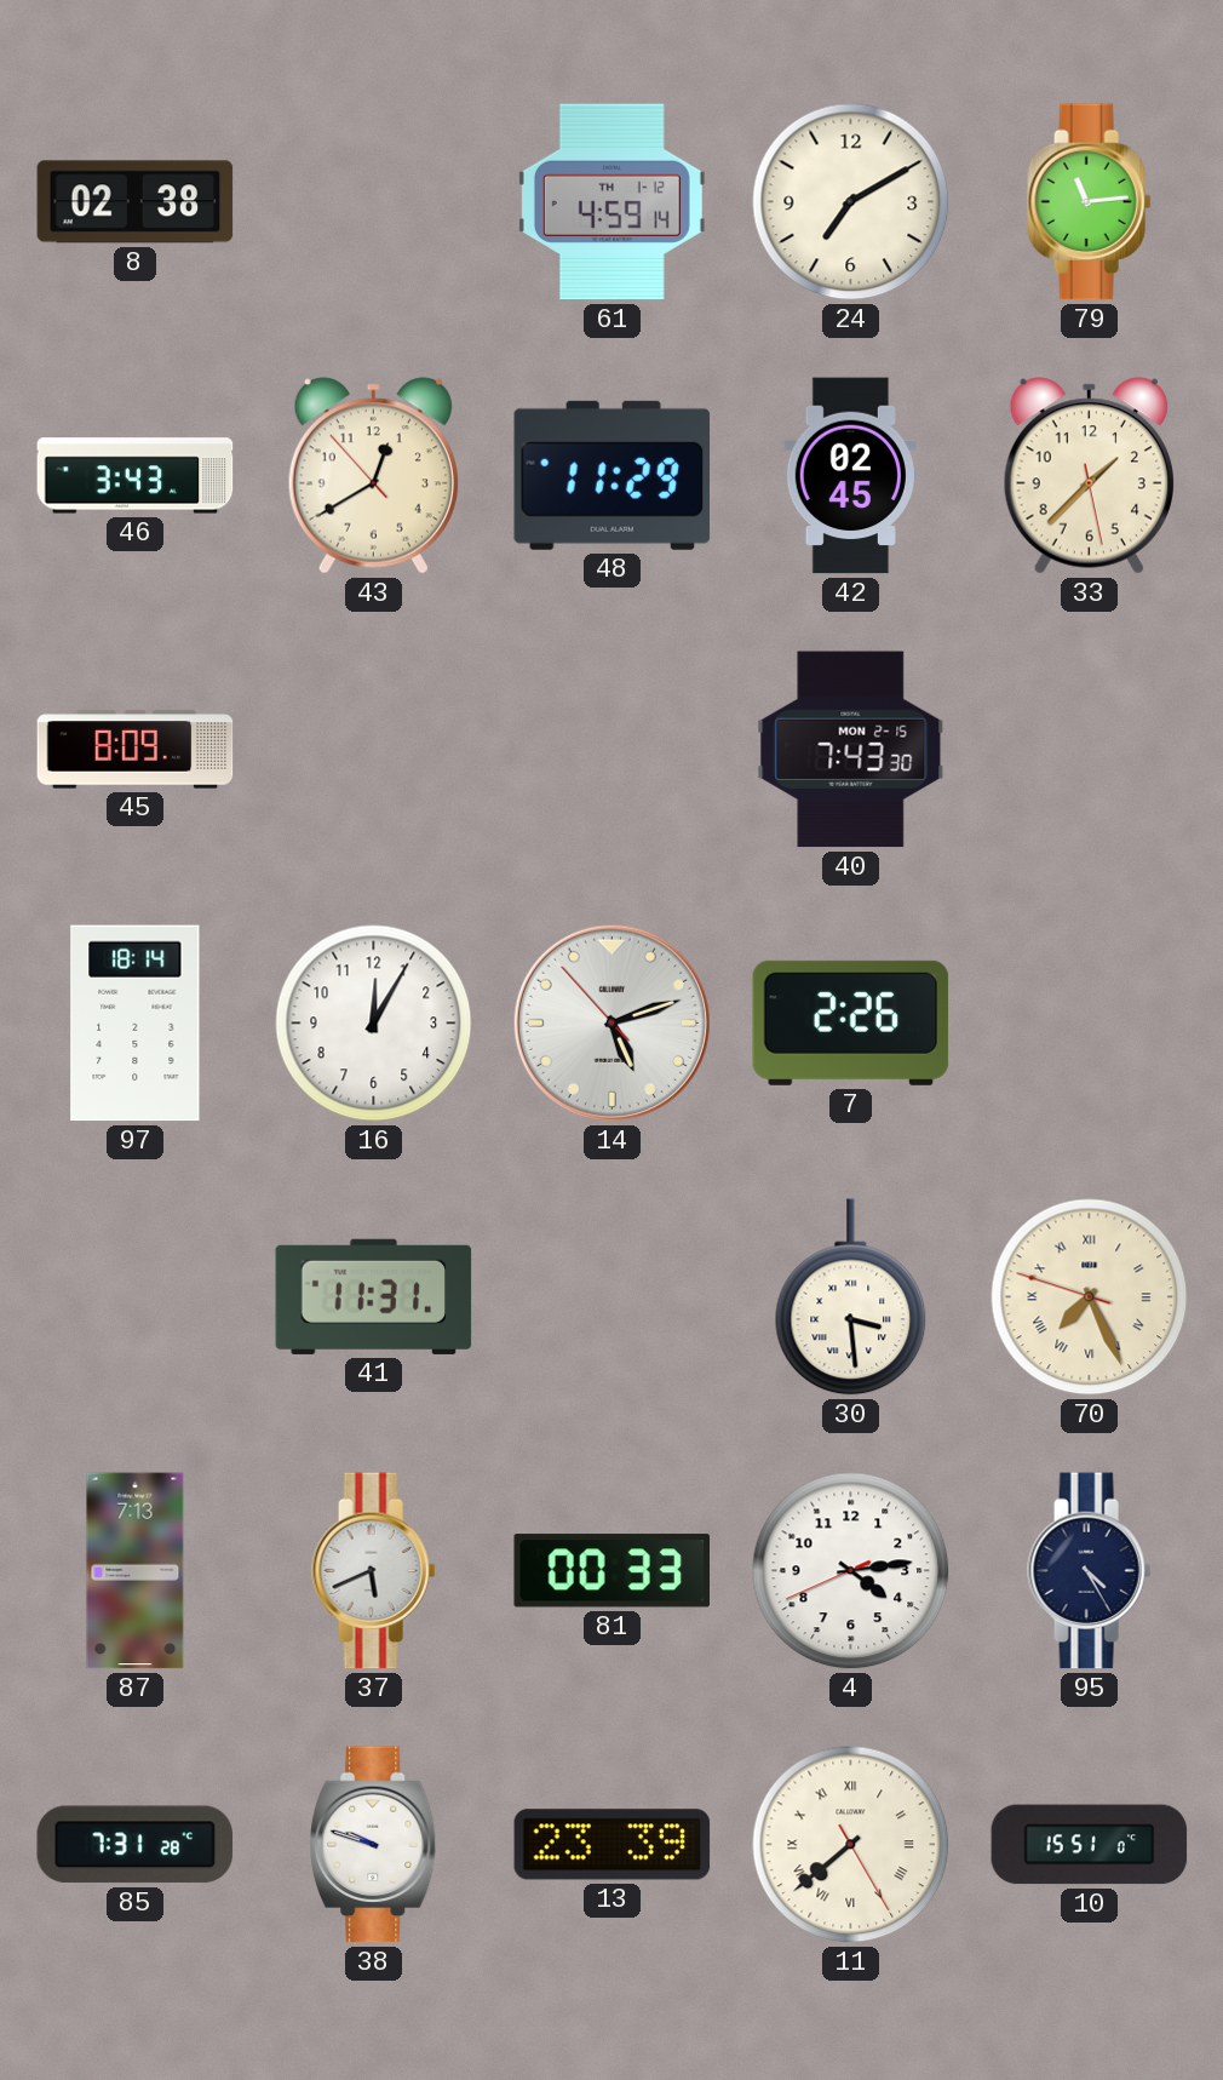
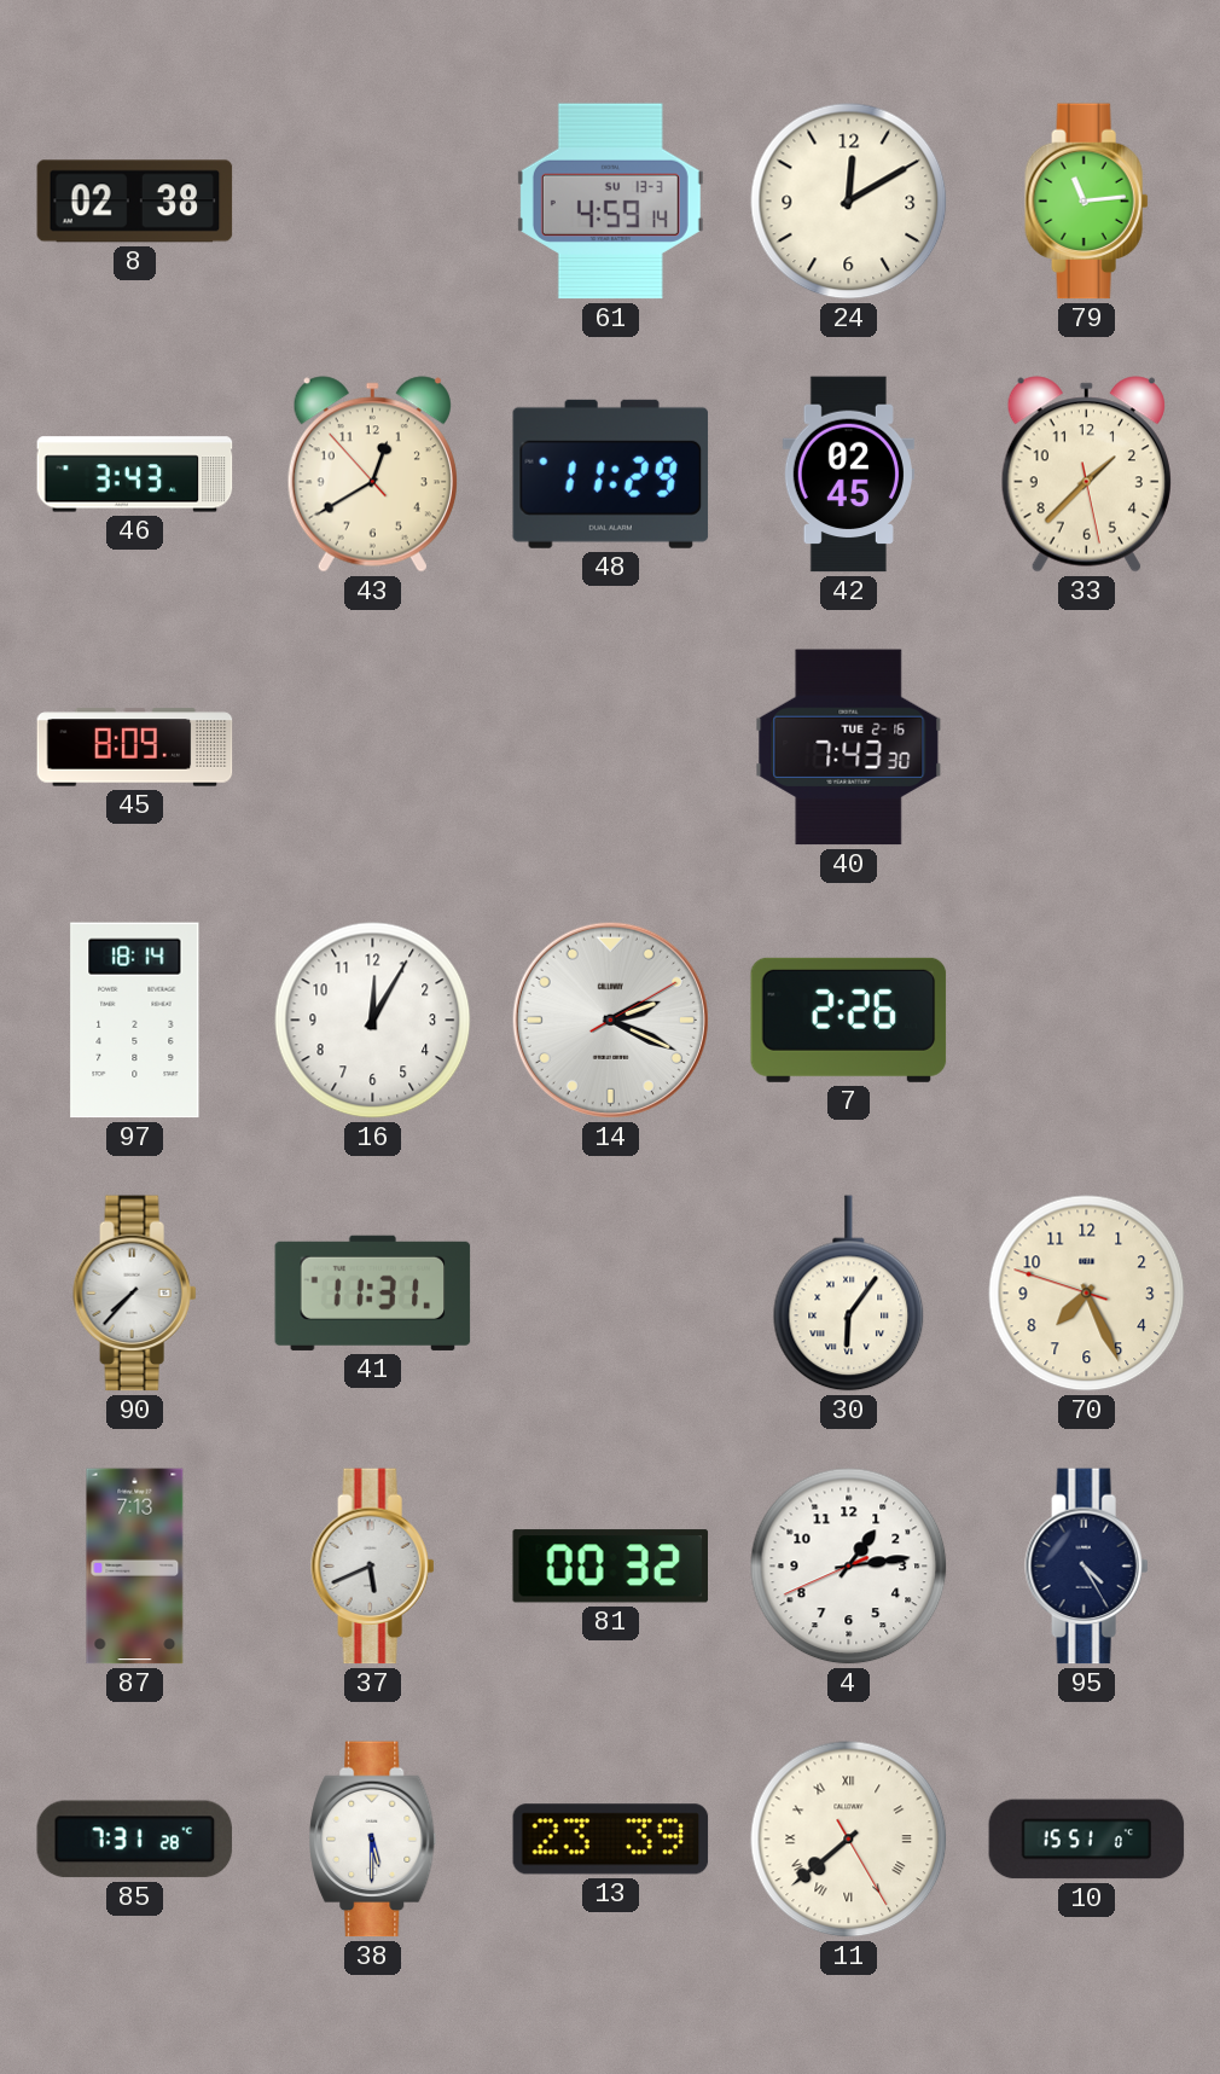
61 date: TH 1-12 -> SU 13-3 (610, 202)
24: 7:10 -> 12:10 (849, 202)
40 date: MON 2-15 -> TUE 2-16 (849, 748)
14: 5:11 -> 2:19 (610, 1019)
90: none -> 7:37 (135, 1294)
30: 3:29 -> 6:06 (849, 1294)
70 numerals: Roman -> Arabic (1087, 1294)
81: 00:33 -> 00:32 (610, 1567)
4: 4:13 -> 1:13 (849, 1567)
38: 9:48 -> 5:30 (373, 1840)
